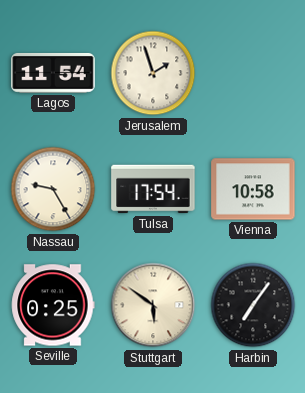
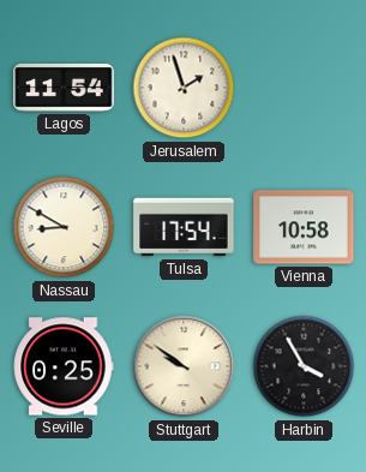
Nassau: 9:25 -> 8:50 (64, 227)
Stuttgart: 5:51 -> 9:51 (184, 366)
Harbin: 7:06 -> 3:55 (304, 366)
